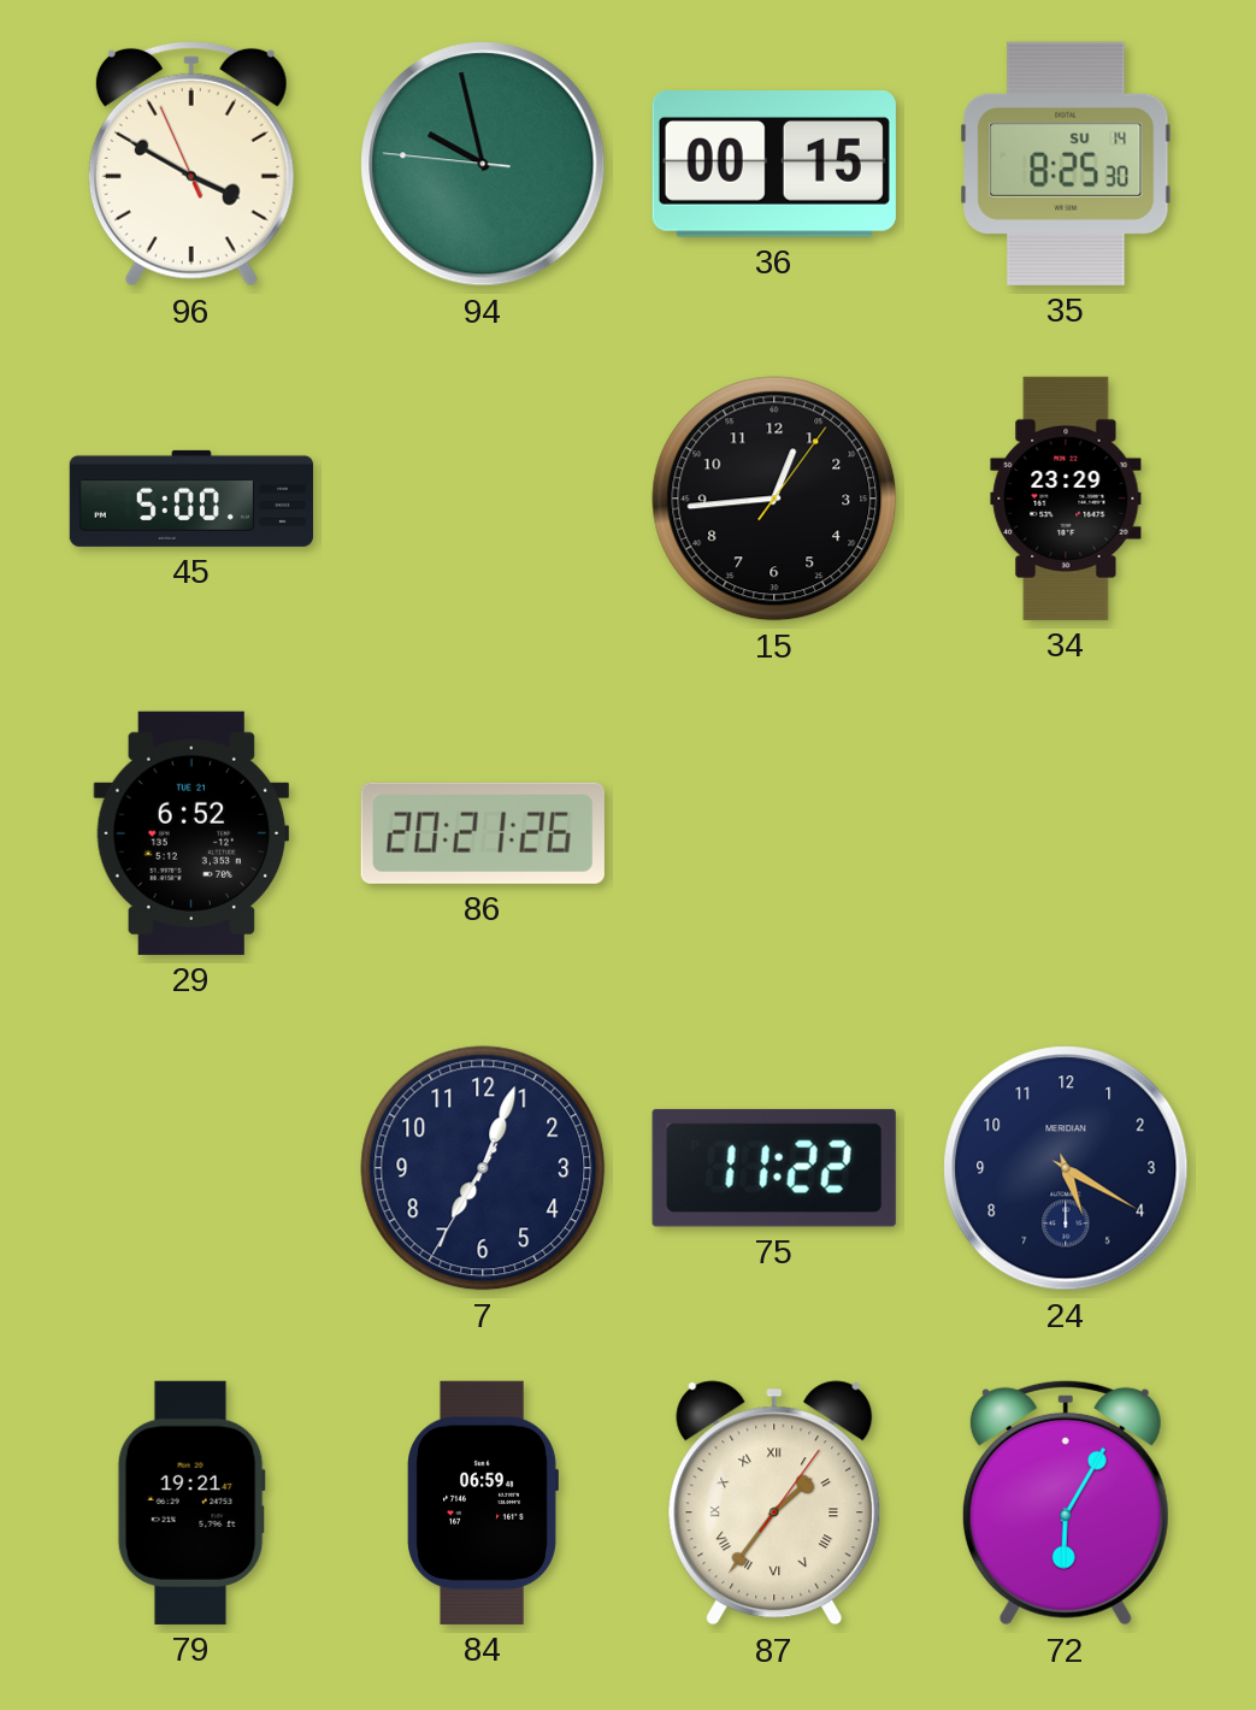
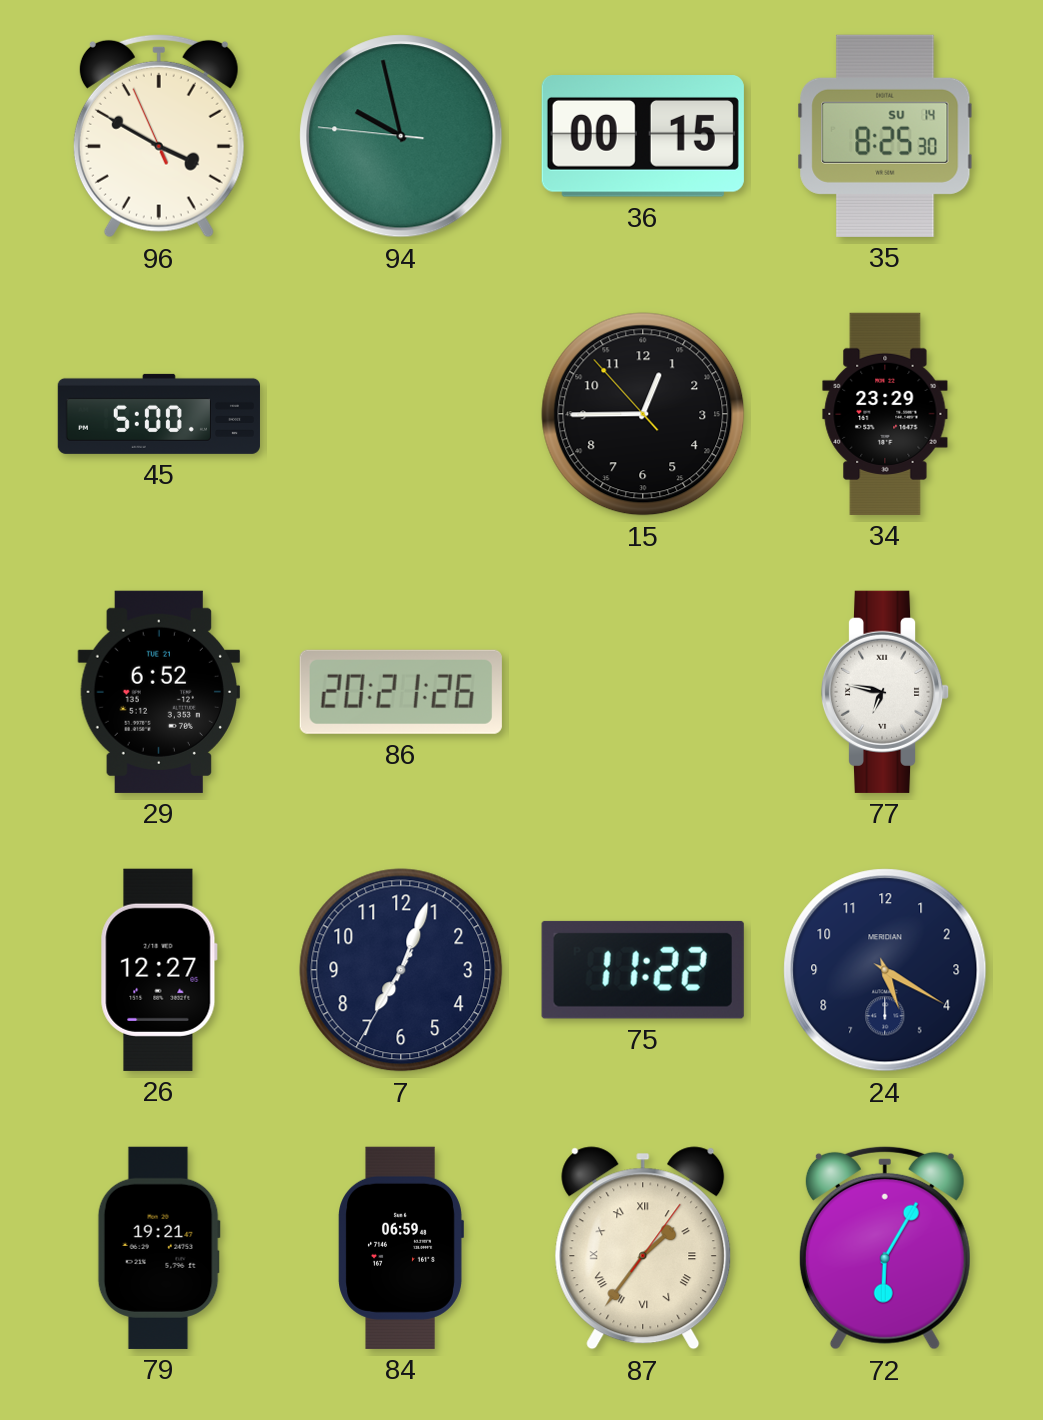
15: 12:44:06 -> 12:44:53 (643, 414)
77: none -> 6:47 (885, 692)
26: none -> 12:27 (159, 970)
